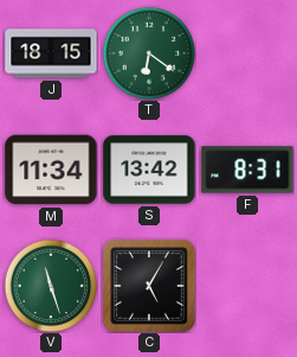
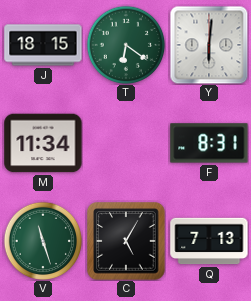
Y: none -> 6:01 (209, 45)
S: 13:42 -> none (149, 170)
Q: none -> 7:13 (209, 241)
